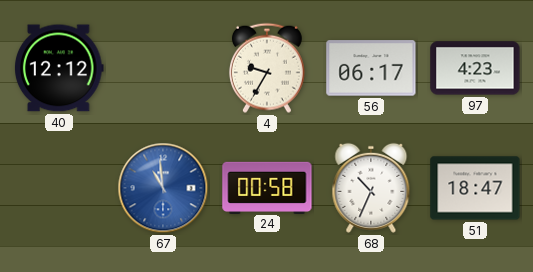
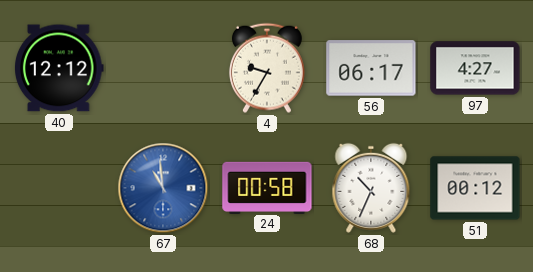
97: 4:23 -> 4:27 (475, 68)
51: 18:47 -> 00:12 (475, 188)
